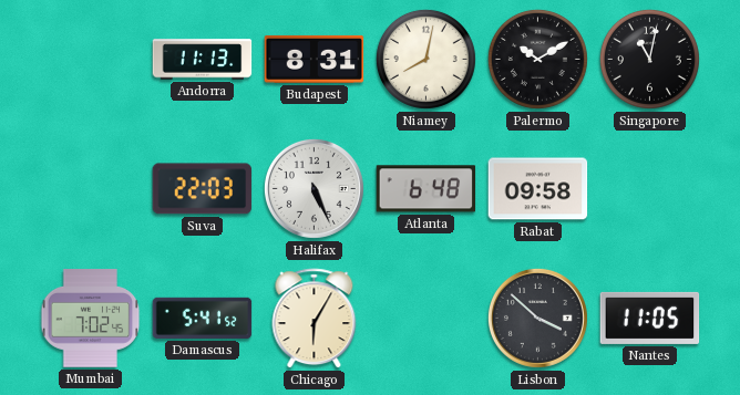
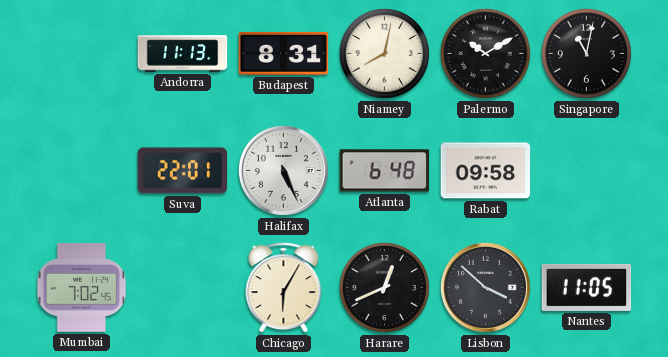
Suva: 22:03 -> 22:01 (183, 171)
Damascus: 5:41 -> none (203, 318)
Harare: none -> 12:41 (384, 287)
